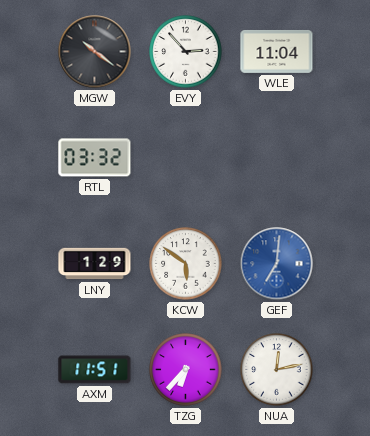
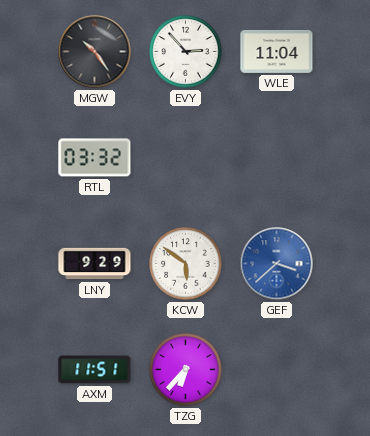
MGW: 10:21 -> 10:24 (95, 52)
LNY: 1:29 -> 9:29 (95, 264)
GEF: 7:01 -> 3:38 (277, 264)
NUA: 12:13 -> none (277, 370)
